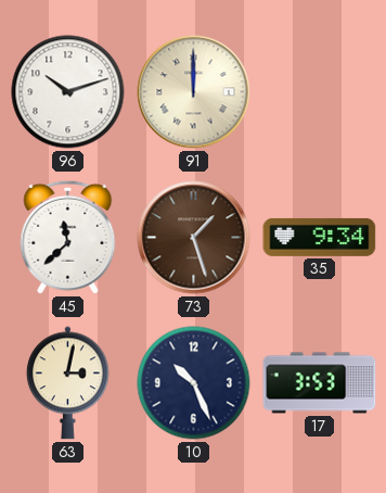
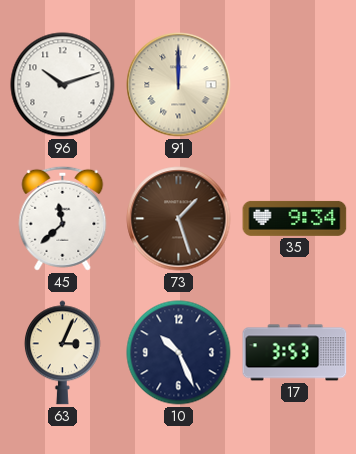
63: 3:02 -> 3:04 (62, 353)
